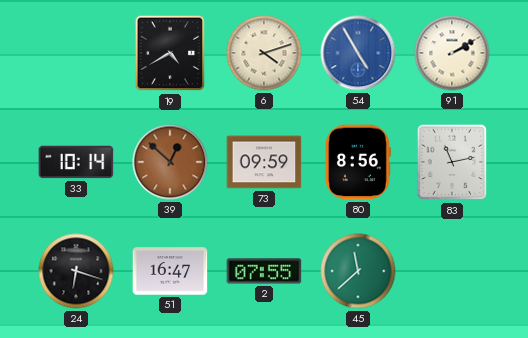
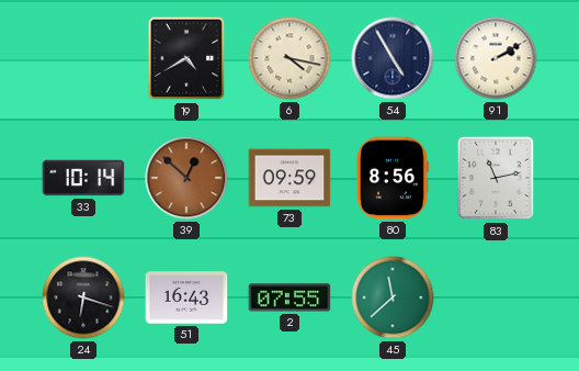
6: 4:12 -> 4:17 (289, 58)
54 dial: blue -> navy (393, 58)
51: 16:47 -> 16:43 (186, 297)
